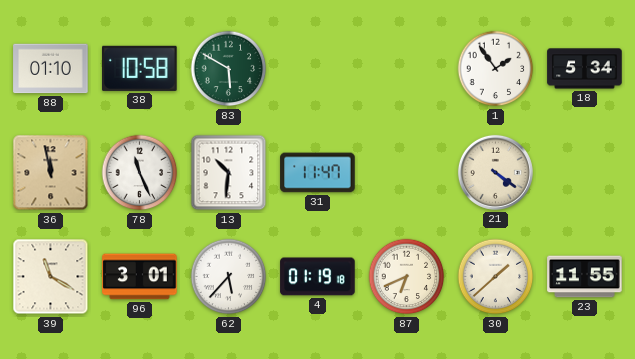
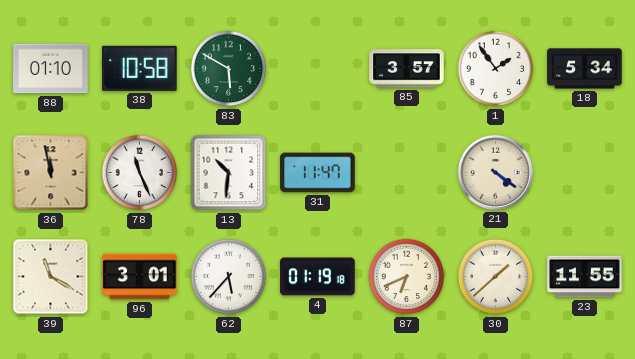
85: none -> 3:57 (407, 69)
